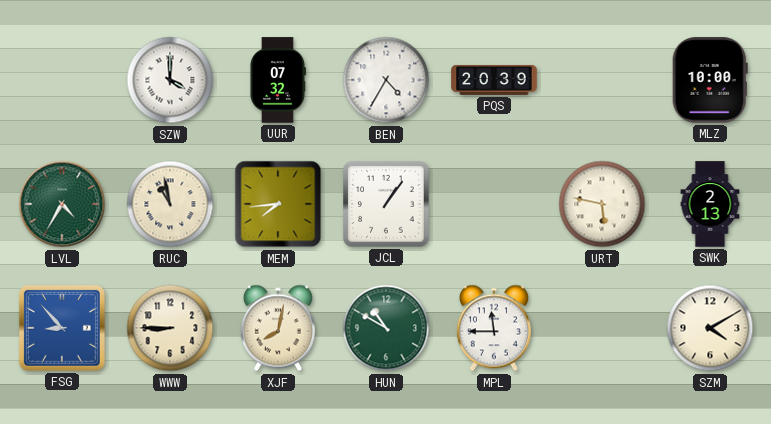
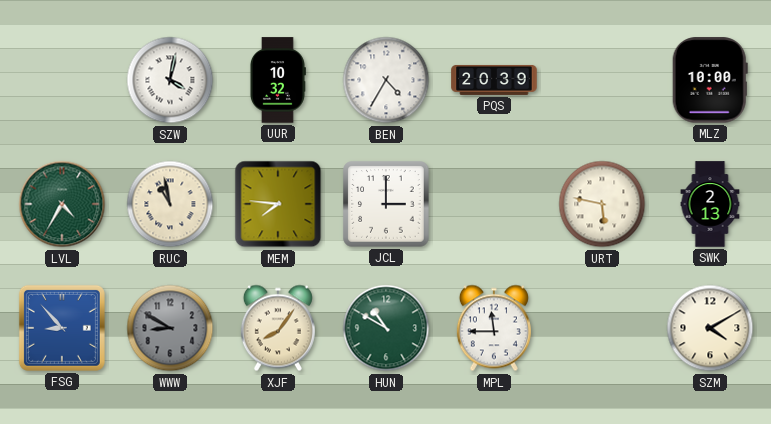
SZW: 4:00 -> 4:02 (170, 80)
UUR: 07:32 -> 10:32 (277, 80)
MEM: 7:44 -> 7:46 (278, 204)
JCL: 1:06 -> 3:00 (386, 204)
WWW: 8:45 -> 8:50 (170, 328)
WWW dial: cream -> grey (170, 328)
XJF: 8:02 -> 8:06 (278, 328)
